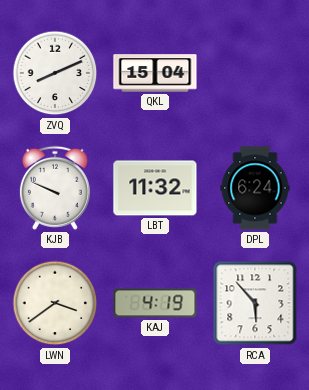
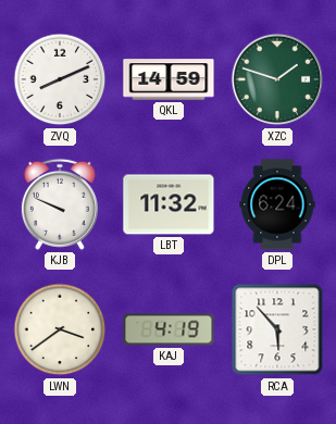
QKL: 15:04 -> 14:59 (169, 79)
XZC: none -> 1:48 (277, 79)
